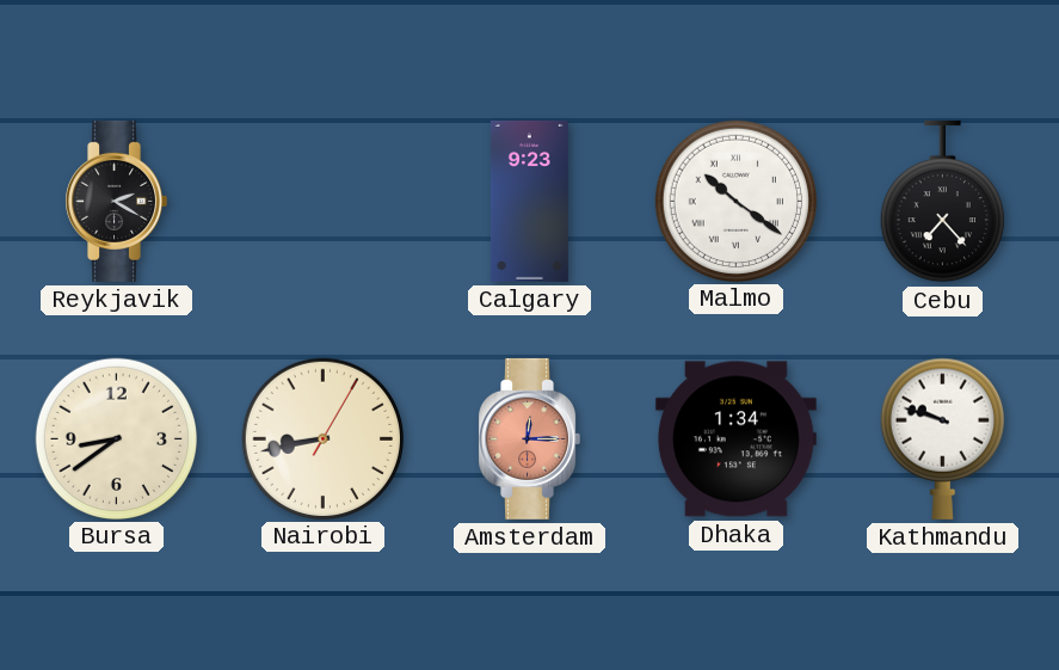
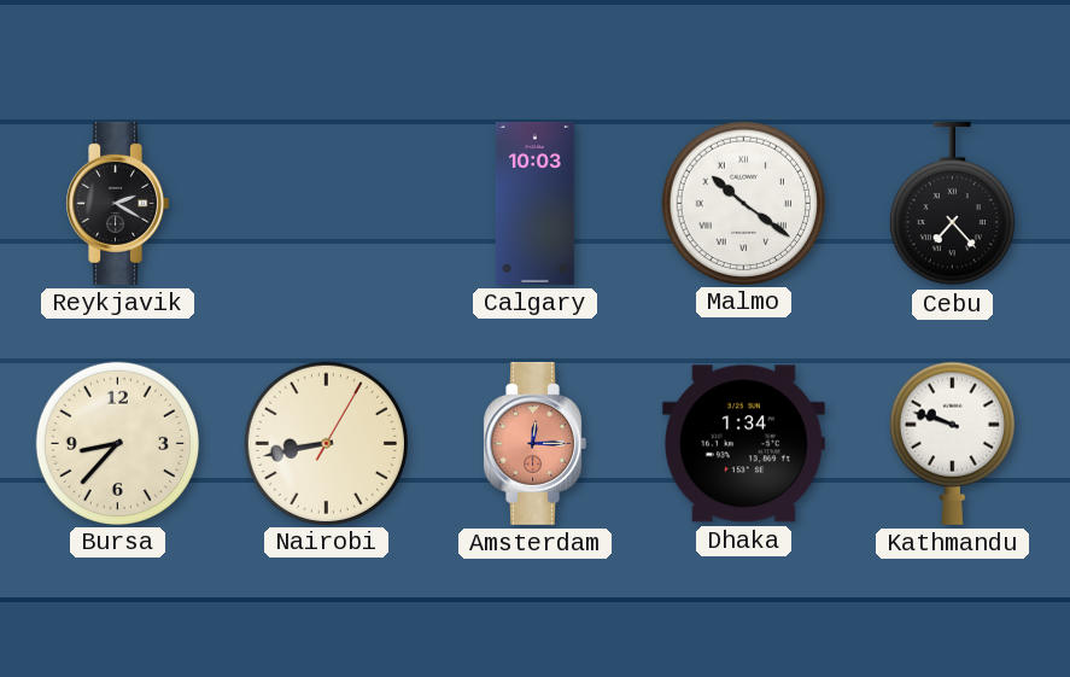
Calgary: 9:23 -> 10:03 (534, 203)
Bursa: 8:39 -> 8:37 (117, 443)
